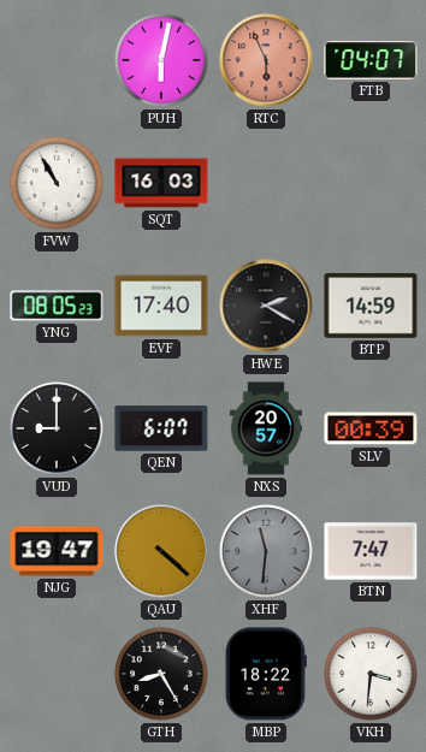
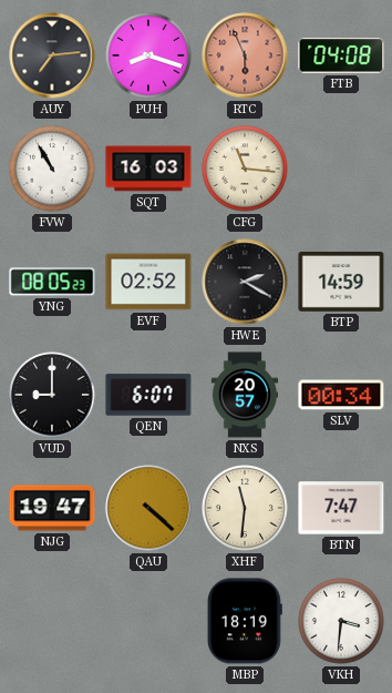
AUY: none -> 7:14 (52, 55)
PUH: 6:02 -> 8:18 (148, 55)
FTB: 04:07 -> 04:08 (341, 55)
CFG: none -> 11:16 (245, 169)
EVF: 17:40 -> 02:52 (148, 282)
SLV: 00:39 -> 00:34 (341, 395)
XHF dial: grey -> cream (245, 508)
GTH: 8:25 -> none (161, 674)
MBP: 18:22 -> 18:19 (245, 621)
